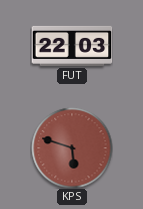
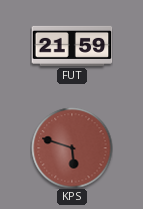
FUT: 22:03 -> 21:59 (72, 46)
